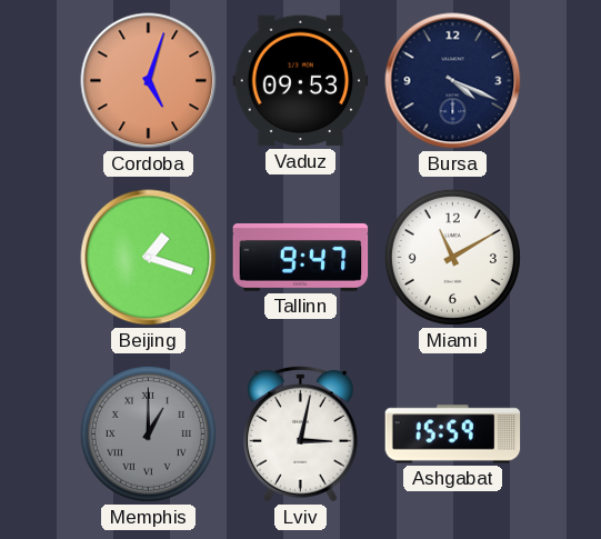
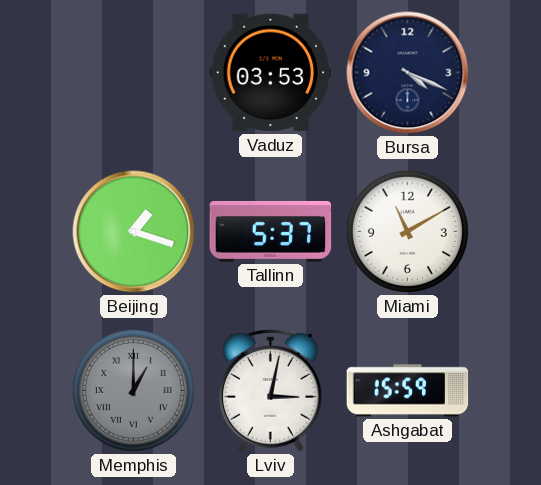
Cordoba: 5:03 -> none (149, 81)
Vaduz: 09:53 -> 03:53 (271, 73)
Tallinn: 9:47 -> 5:37 (271, 231)
